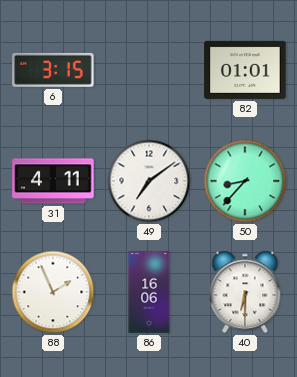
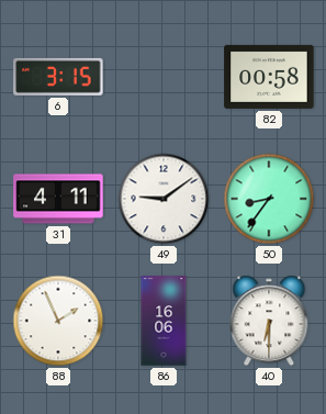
82: 01:01 -> 00:58 (269, 77)
49: 7:09 -> 9:09 (164, 199)
50: 8:37 -> 8:36 (269, 199)
